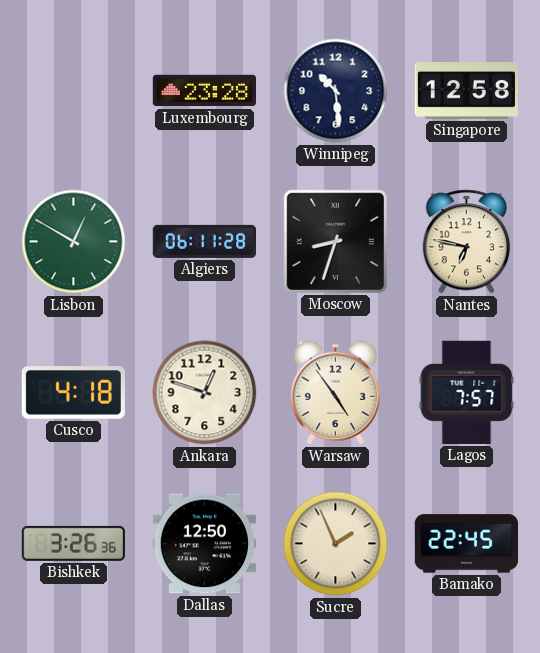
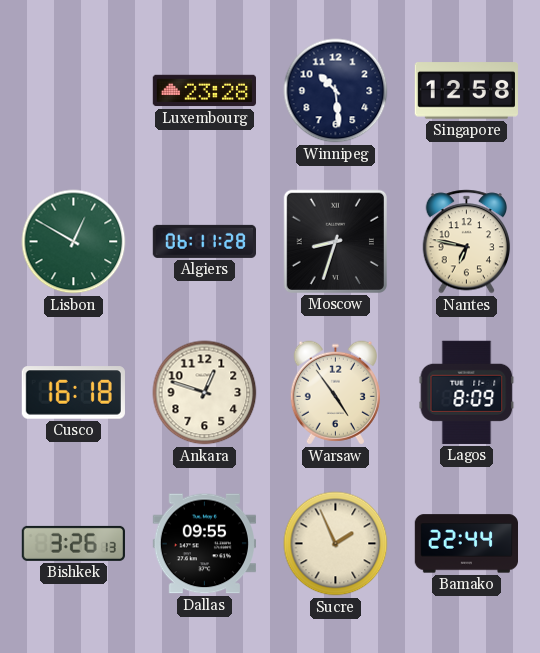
Cusco: 4:18 -> 16:18 (73, 393)
Lagos: 7:57 -> 8:09 (467, 392)
Bishkek: 3:26:36 -> 3:26:13 (73, 543)
Dallas: 12:50 -> 09:55 (204, 544)
Bamako: 22:45 -> 22:44 (466, 544)
